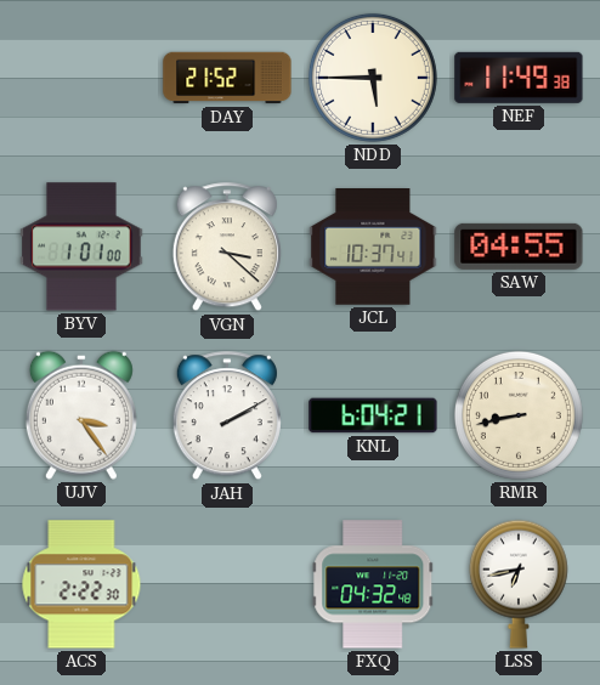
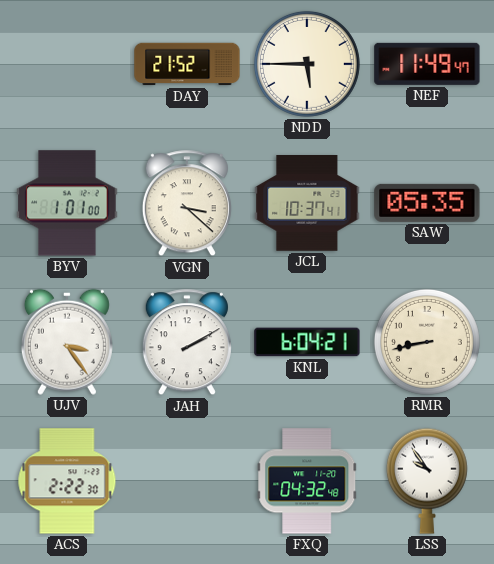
NEF: 11:49:38 -> 11:49:47 (427, 64)
SAW: 04:55 -> 05:35 (427, 203)
LSS: 6:43 -> 9:54 (427, 481)
